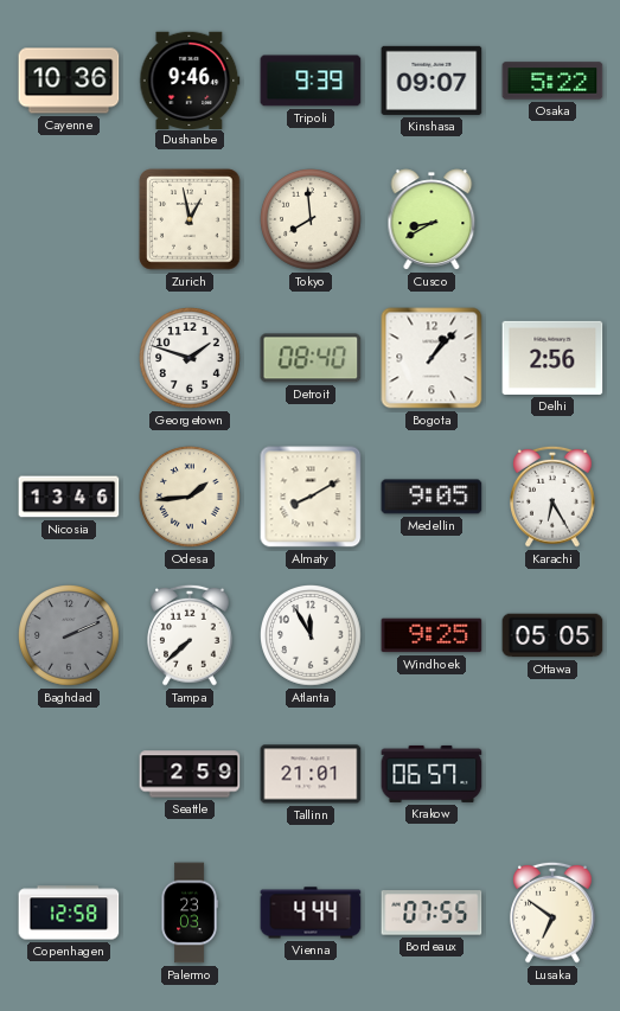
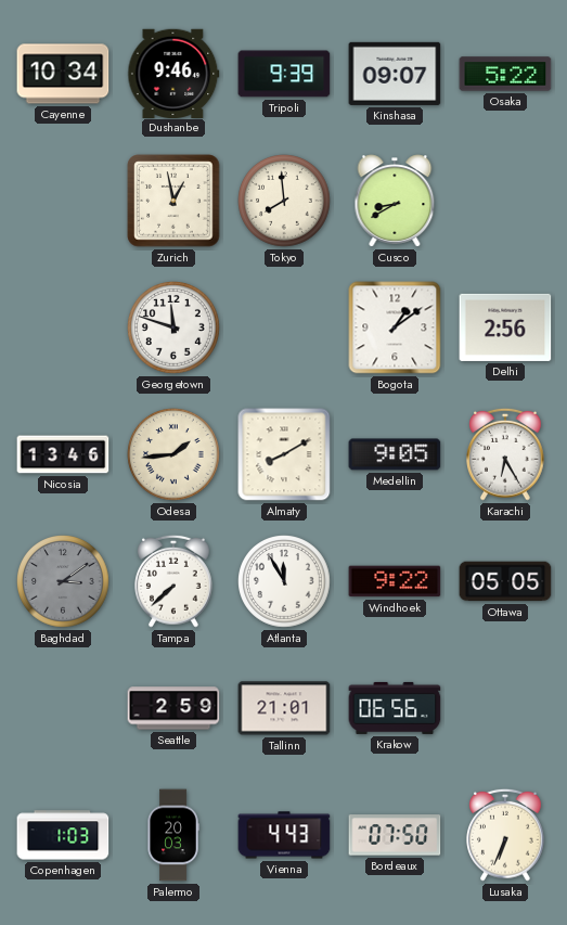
Cayenne: 10:36 -> 10:34 (63, 74)
Georgetown: 1:48 -> 11:48 (175, 329)
Detroit: 08:40 -> none (311, 358)
Bogota: 1:07 -> 1:09 (395, 327)
Baghdad: 2:11 -> 3:09 (64, 582)
Windhoek: 9:25 -> 9:22 (395, 581)
Krakow: 06:57 -> 06:56 (395, 708)
Copenhagen: 12:58 -> 1:03 (63, 835)
Palermo: 23:03 -> 20:03 (173, 835)
Vienna: 4:44 -> 4:43 (284, 835)
Bordeaux: 07:55 -> 07:50 (395, 835)
Lusaka: 6:51 -> 6:34 (506, 835)
